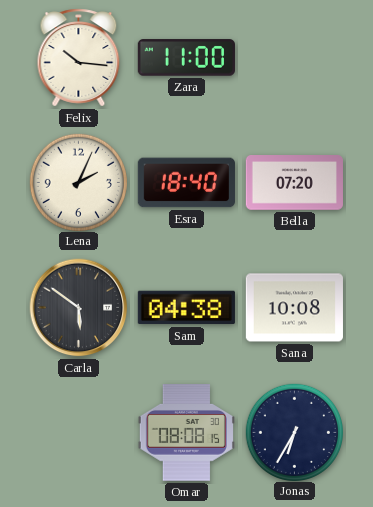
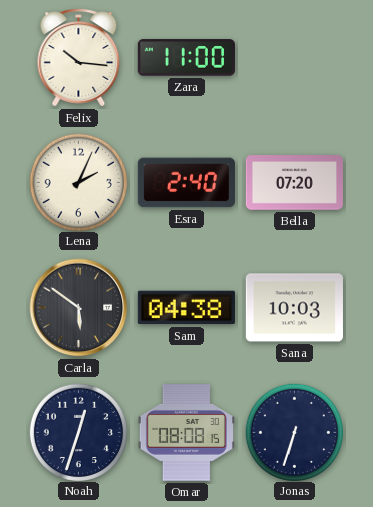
Esra: 18:40 -> 2:40 (186, 183)
Sana: 10:08 -> 10:03 (294, 308)
Noah: none -> 12:33 (78, 432)
Jonas: 6:35 -> 6:33 (294, 432)
